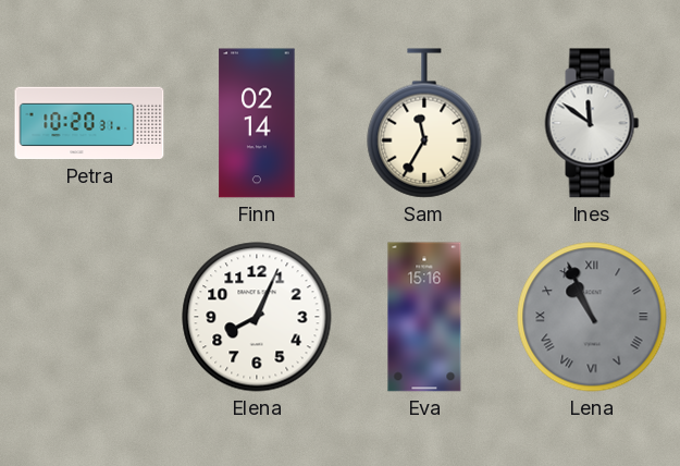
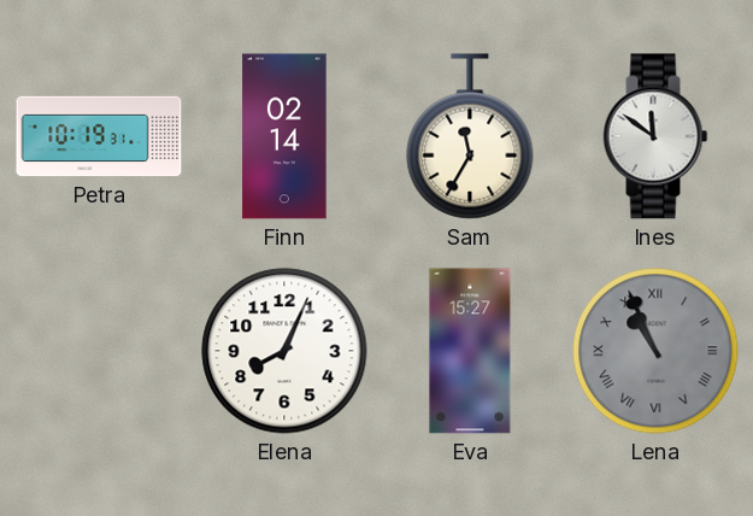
Petra: 10:20 -> 10:19 (99, 136)
Eva: 15:16 -> 15:27 (470, 351)
